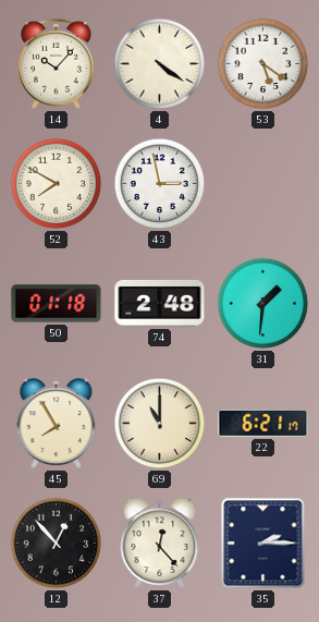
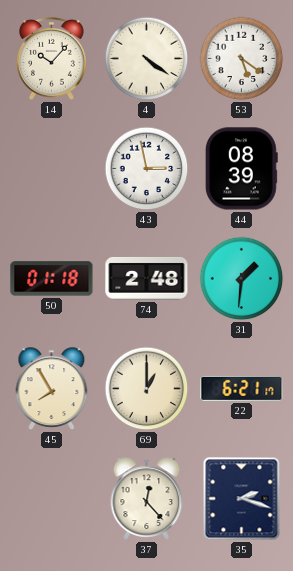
52: 7:50 -> none (57, 184)
44: none -> 08:39 (241, 169)
69: 11:00 -> 1:00 (147, 389)
12: 12:53 -> none (57, 544)
35: 2:15 -> 2:18 (242, 499)
